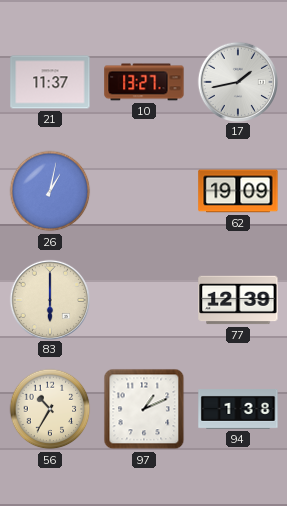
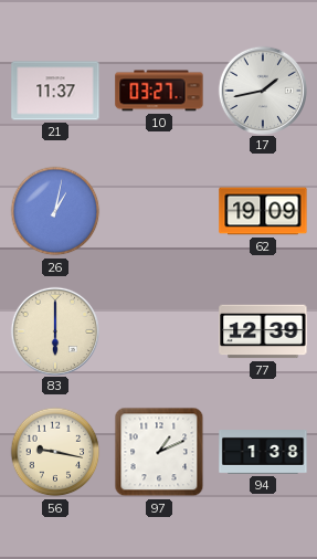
10: 13:27 -> 03:27 (159, 91)
56: 10:35 -> 9:17 (55, 452)
